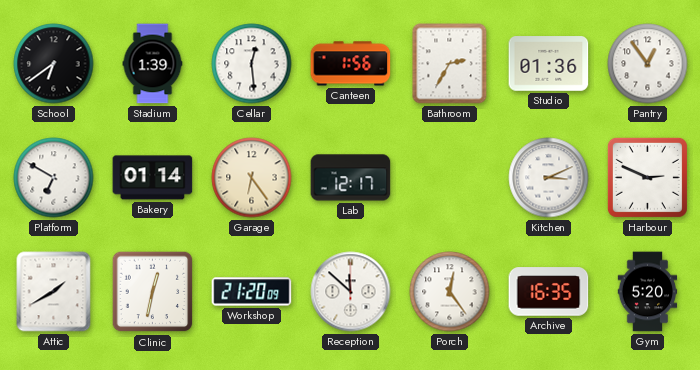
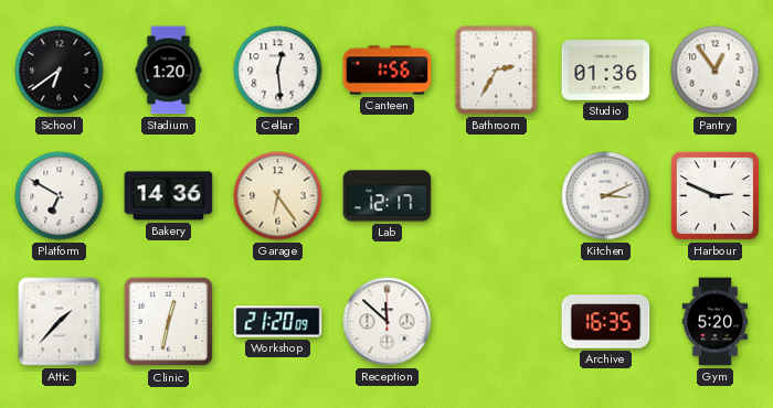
Stadium: 1:39 -> 1:20 (169, 71)
Bakery: 01:14 -> 14:36 (169, 196)
Attic: 1:40 -> 1:37 (60, 322)
Porch: 12:24 -> none (450, 292)
